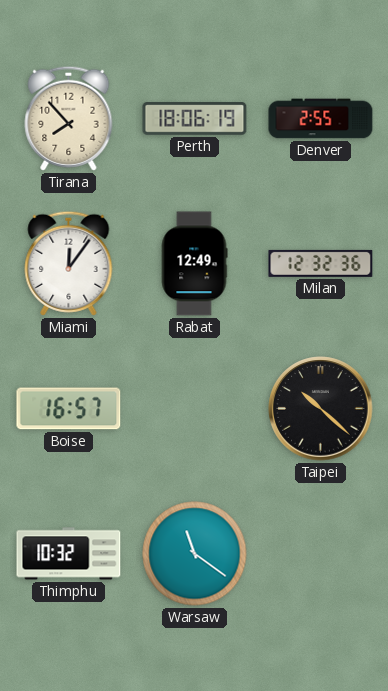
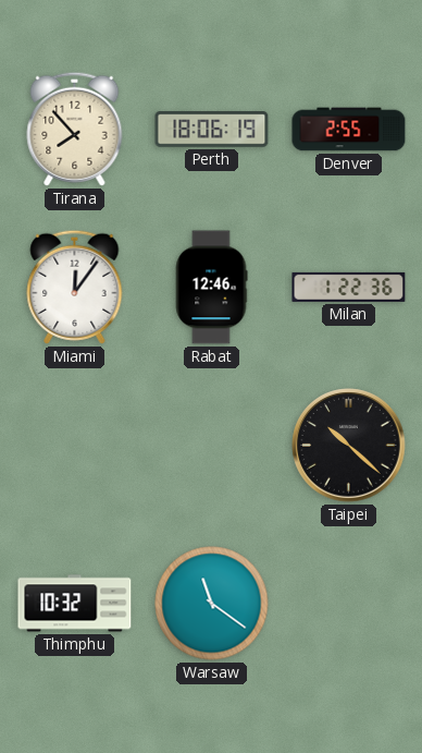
Rabat: 12:49 -> 12:46 (211, 288)
Milan: 12:32 -> 1:22 (349, 287)
Boise: 16:57 -> none (69, 409)
